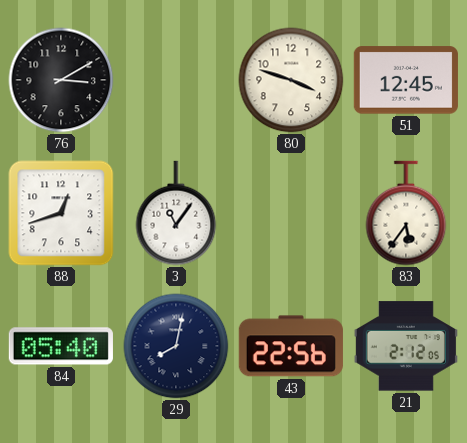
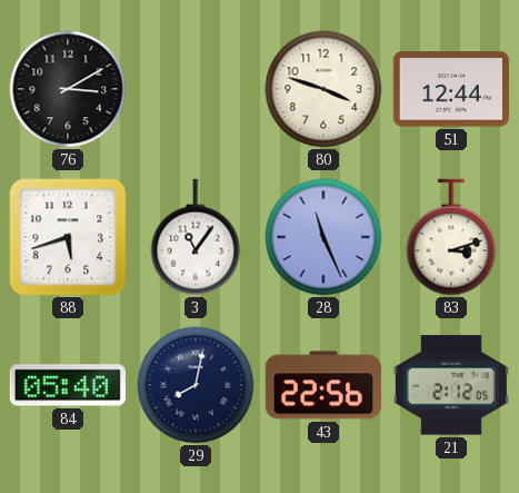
51: 12:45 -> 12:44 (451, 89)
88: 12:42 -> 5:42 (68, 237)
28: none -> 11:26 (323, 237)
83: 5:36 -> 3:12 (451, 237)
